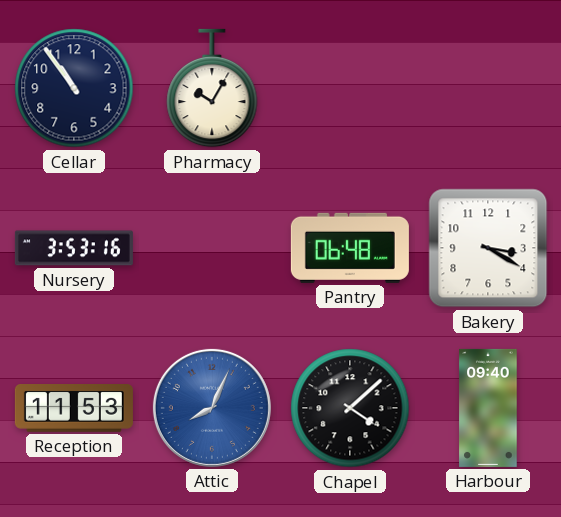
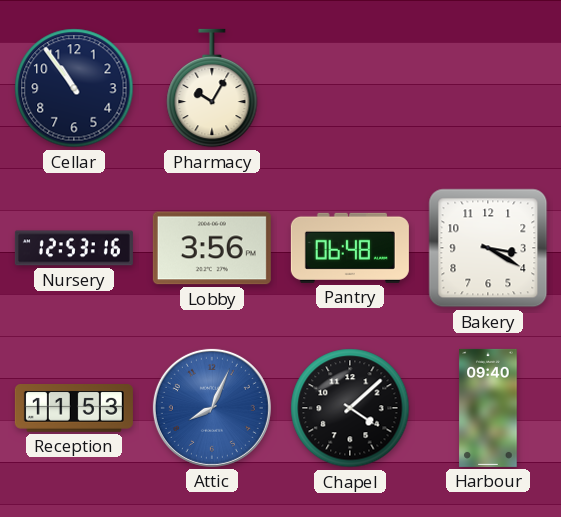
Nursery: 3:53 -> 12:53 (74, 248)
Lobby: none -> 3:56 (212, 248)
